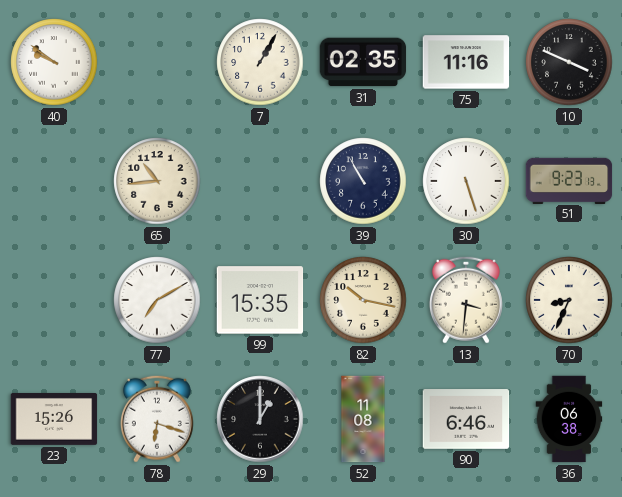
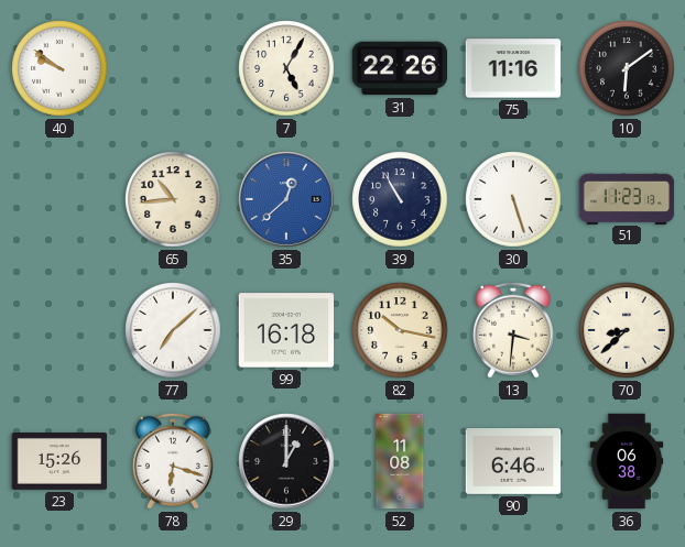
7: 1:05 -> 5:05 (286, 68)
31: 02:35 -> 22:26 (400, 68)
10: 3:49 -> 6:09 (627, 68)
35: none -> 12:38 (286, 199)
51: 9:23 -> 11:23 (627, 198)
77: 7:10 -> 7:08 (173, 330)
99: 15:35 -> 16:18 (286, 330)
70: 8:34 -> 8:38 (627, 330)
